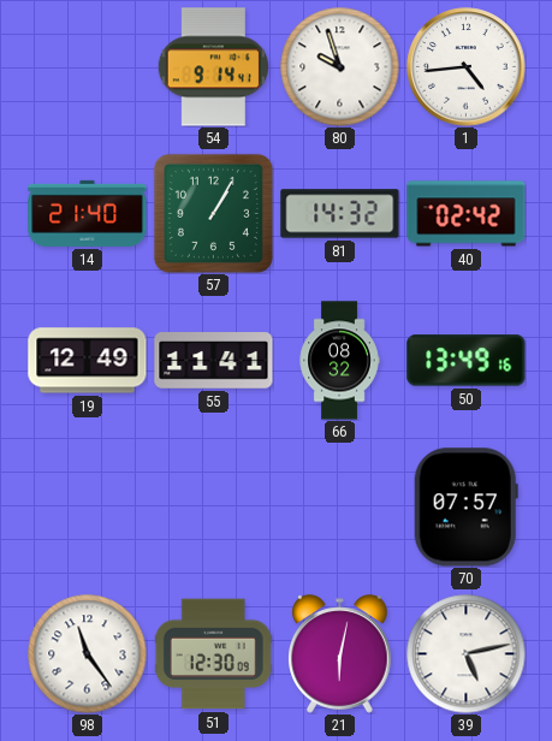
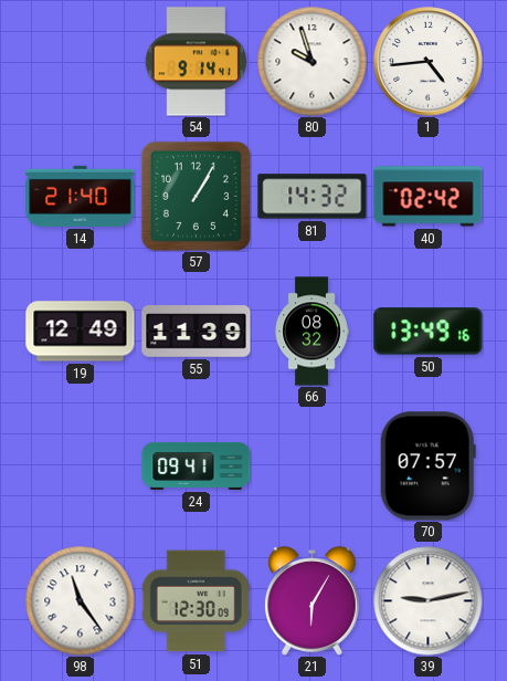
55: 11:41 -> 11:39 (197, 332)
24: none -> 09:41 (197, 465)
21: 6:02 -> 6:05 (313, 601)
39: 5:13 -> 9:13 (429, 601)
